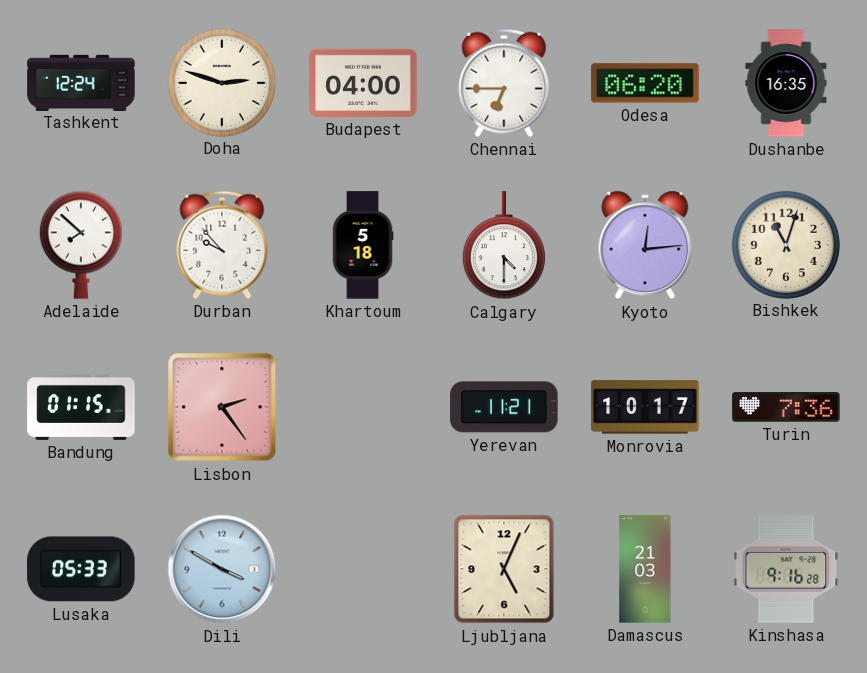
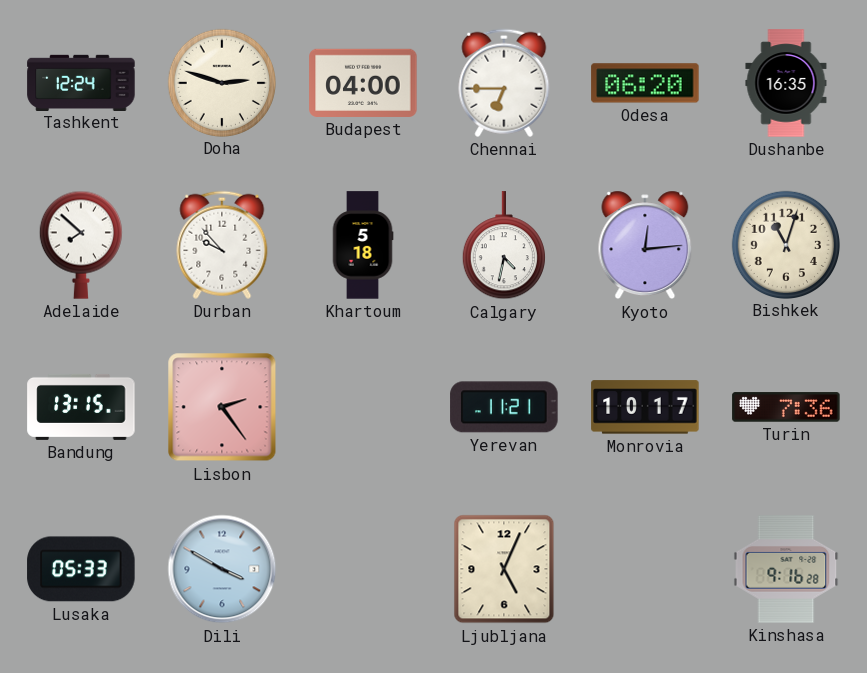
Calgary: 4:30 -> 4:32 (504, 246)
Bandung: 01:15 -> 13:15 (81, 407)
Damascus: 21:03 -> none (645, 569)
